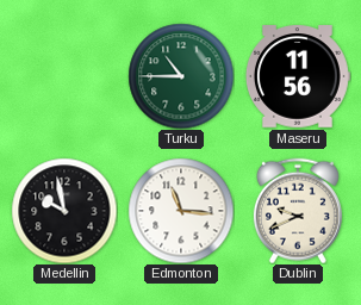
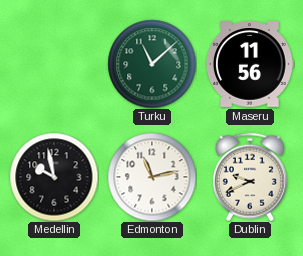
Turku: 10:45 -> 11:08 (152, 64)
Edmonton: 11:16 -> 11:13 (152, 177)
